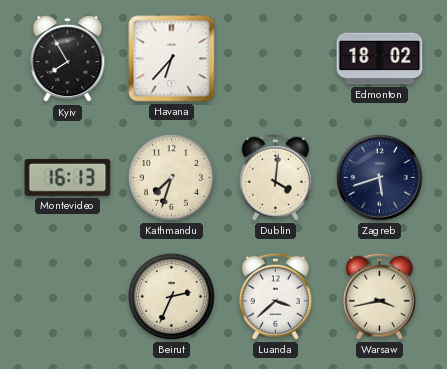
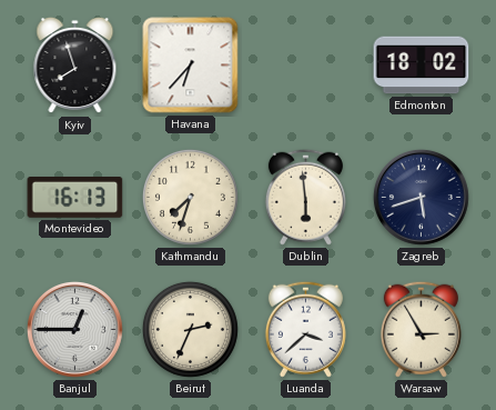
Kyiv: 7:55 -> 7:57 (75, 66)
Dublin: 4:01 -> 5:59 (305, 197)
Banjul: none -> 12:45 (74, 329)
Warsaw: 3:43 -> 2:55 (421, 329)
